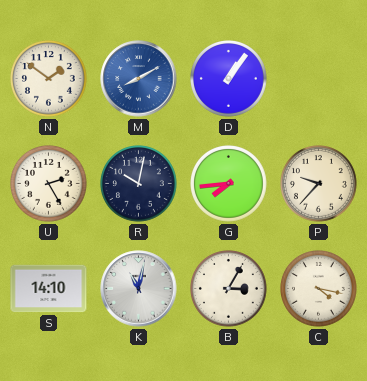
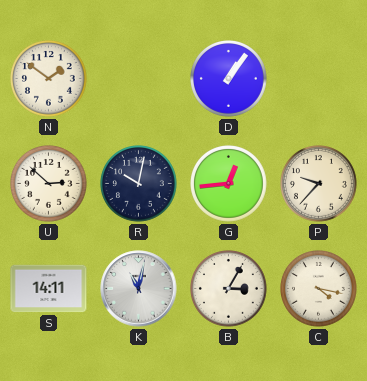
M: 8:10 -> none (139, 79)
U: 2:25 -> 2:52 (49, 184)
G: 7:44 -> 12:44 (229, 184)
S: 14:10 -> 14:11 (49, 289)
